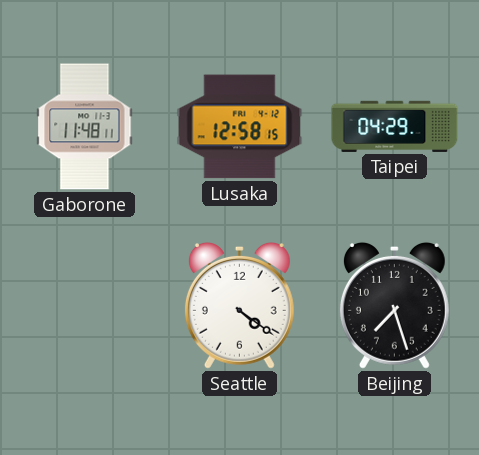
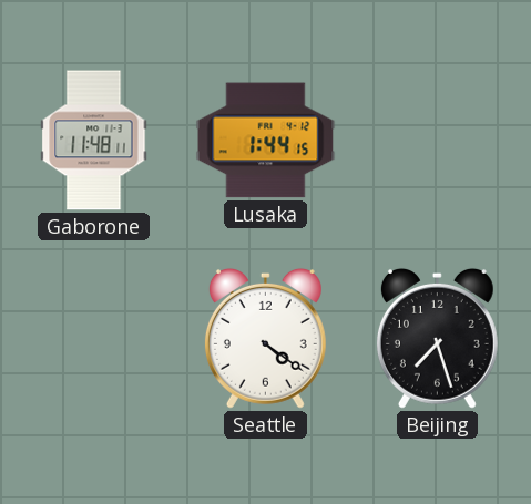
Lusaka: 12:58 -> 1:44 (266, 141)
Taipei: 04:29 -> none (395, 126)
